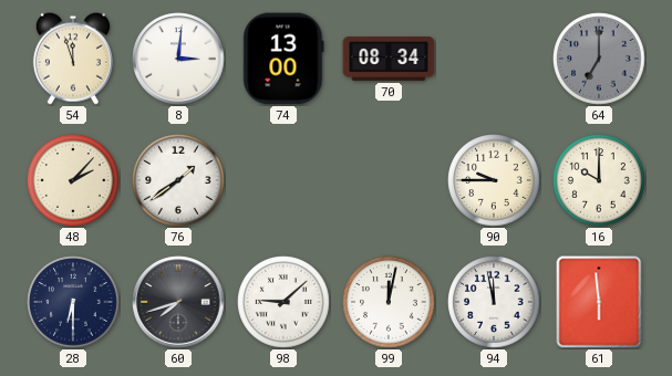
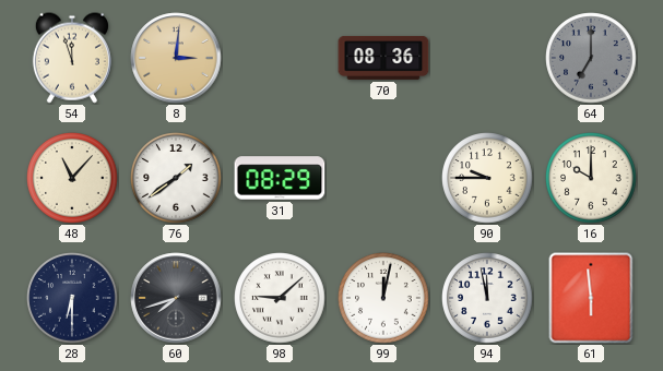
8 dial: white -> champagne (176, 58)
74: 13:00 -> none (283, 59)
70: 08:34 -> 08:36 (383, 58)
48: 2:07 -> 11:07 (72, 178)
31: none -> 08:29 (280, 178)
